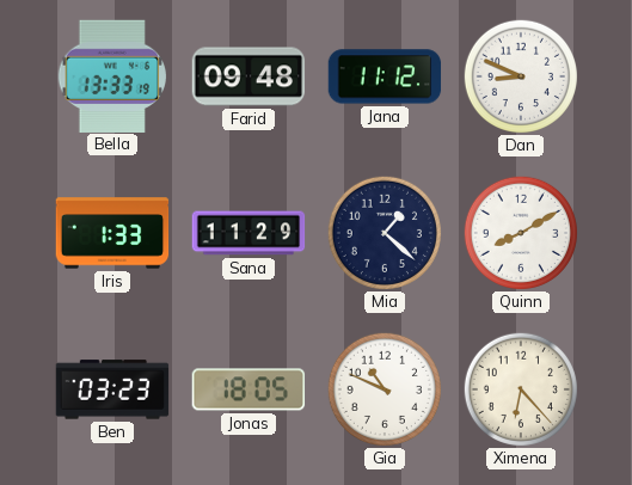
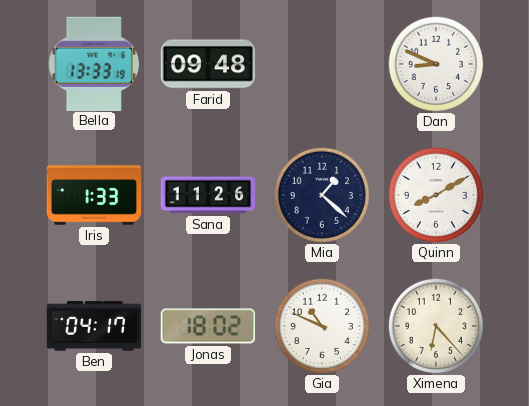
Jana: 11:12 -> none (385, 76)
Sana: 11:29 -> 11:26 (208, 195)
Ben: 03:23 -> 04:17 (94, 326)
Jonas: 18:05 -> 18:02 (208, 326)
